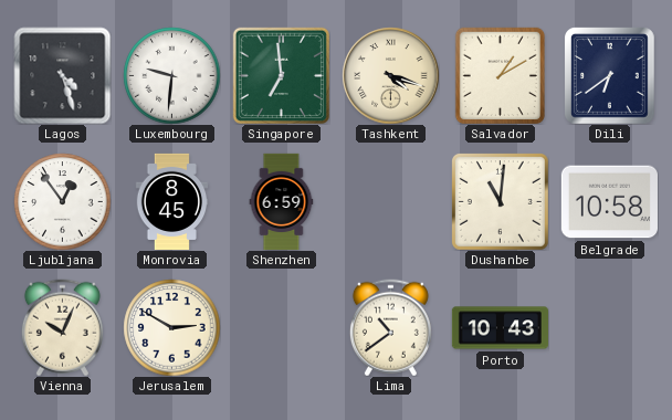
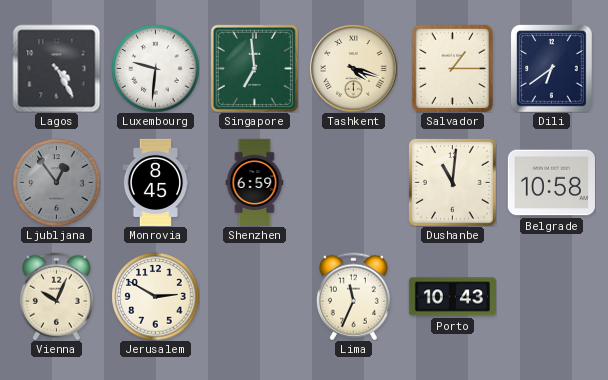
Lagos: 4:27 -> 4:25 (56, 68)
Salvador: 1:10 -> 1:15 (452, 68)
Ljubljana dial: white -> grey (56, 182)
Lima: 10:39 -> 11:34 (353, 296)
